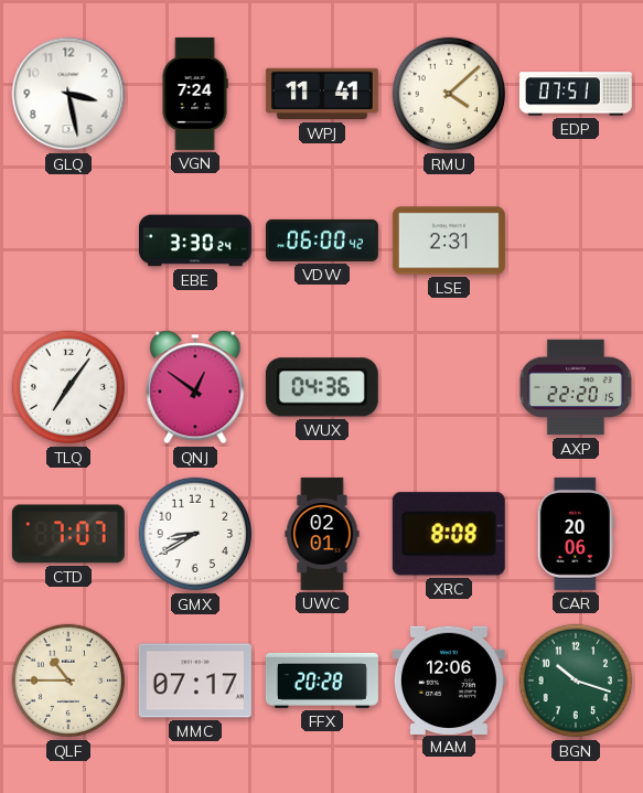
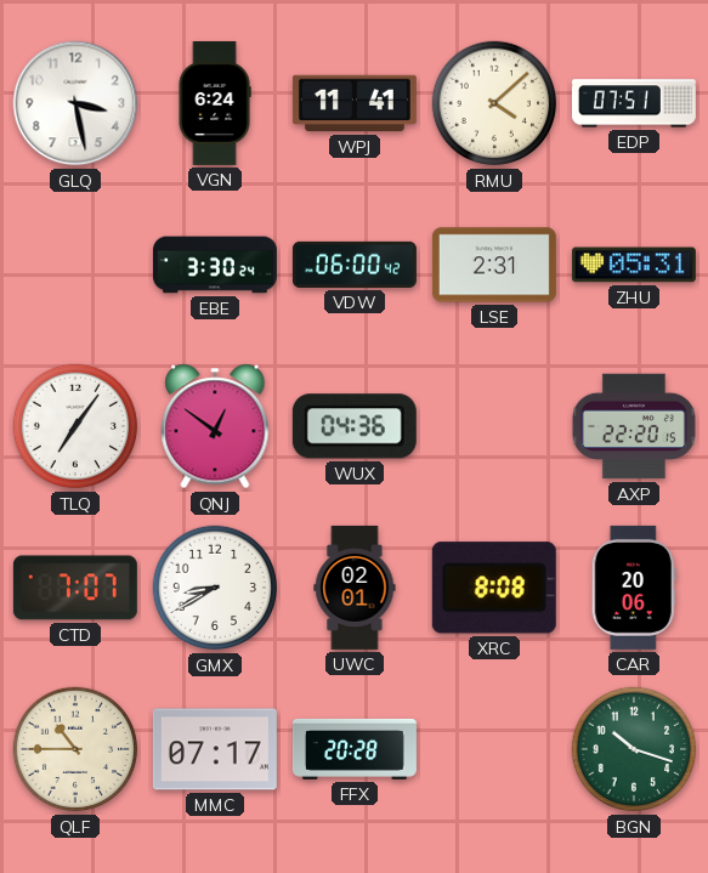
VGN: 7:24 -> 6:24 (215, 103)
ZHU: none -> 05:31 (634, 265)
MAM: 12:06 -> none (449, 679)
